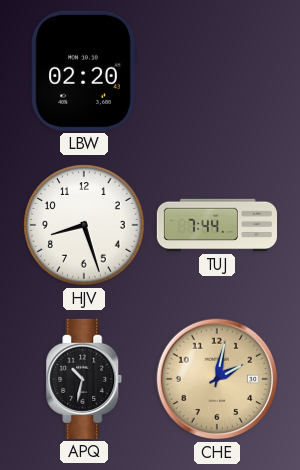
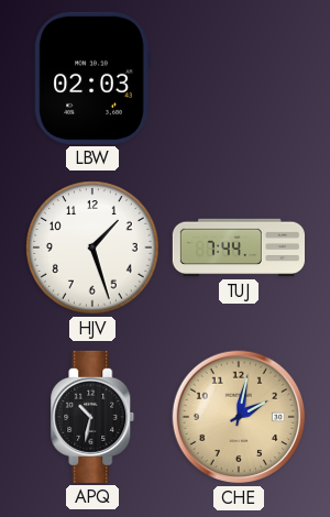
LBW: 02:20 -> 02:03 (92, 78)
HJV: 8:27 -> 1:27 (92, 248)
